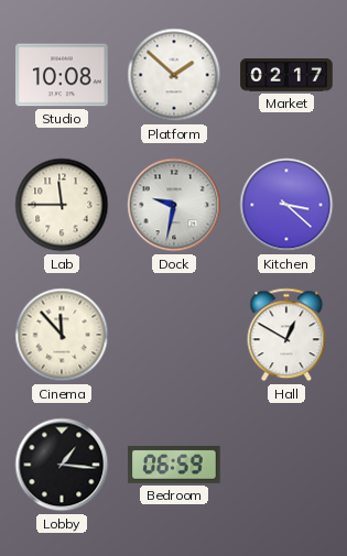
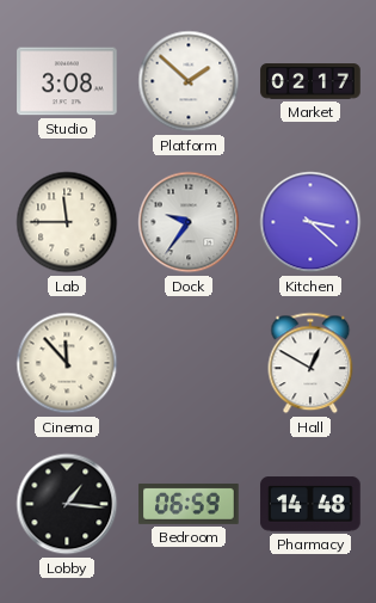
Studio: 10:08 -> 3:08 (67, 81)
Dock: 9:32 -> 9:36 (189, 222)
Pharmacy: none -> 14:48 (310, 504)
